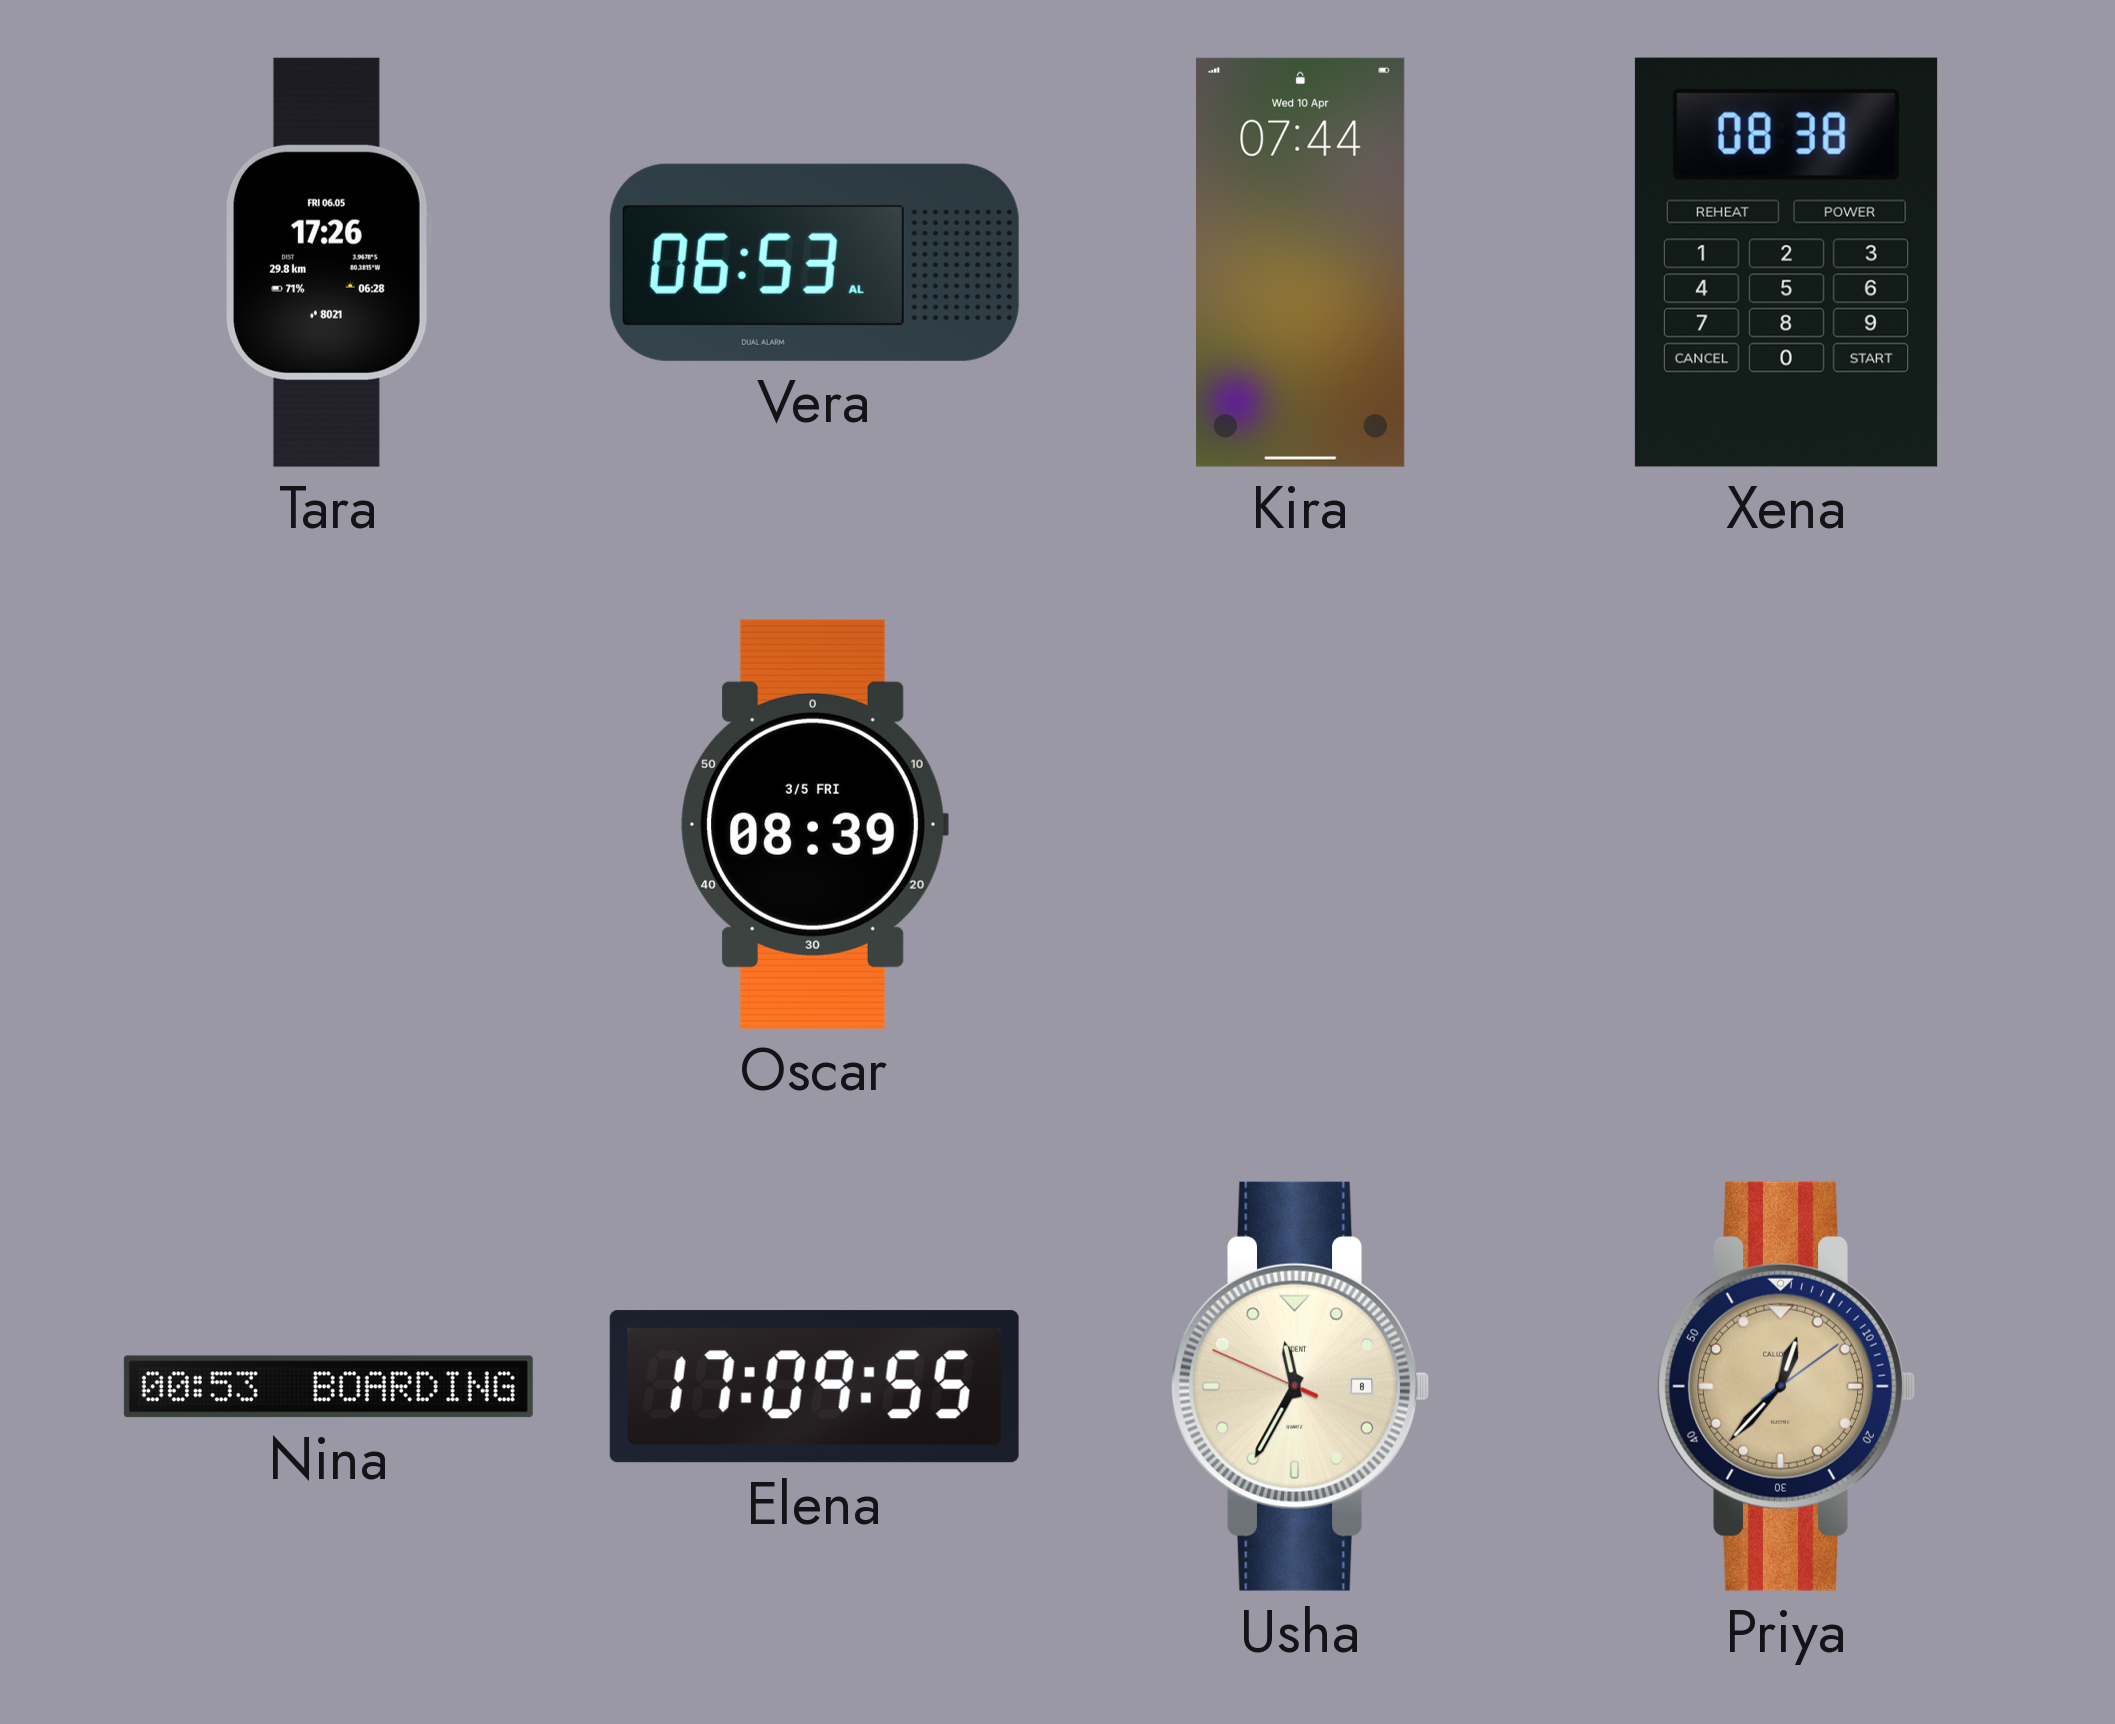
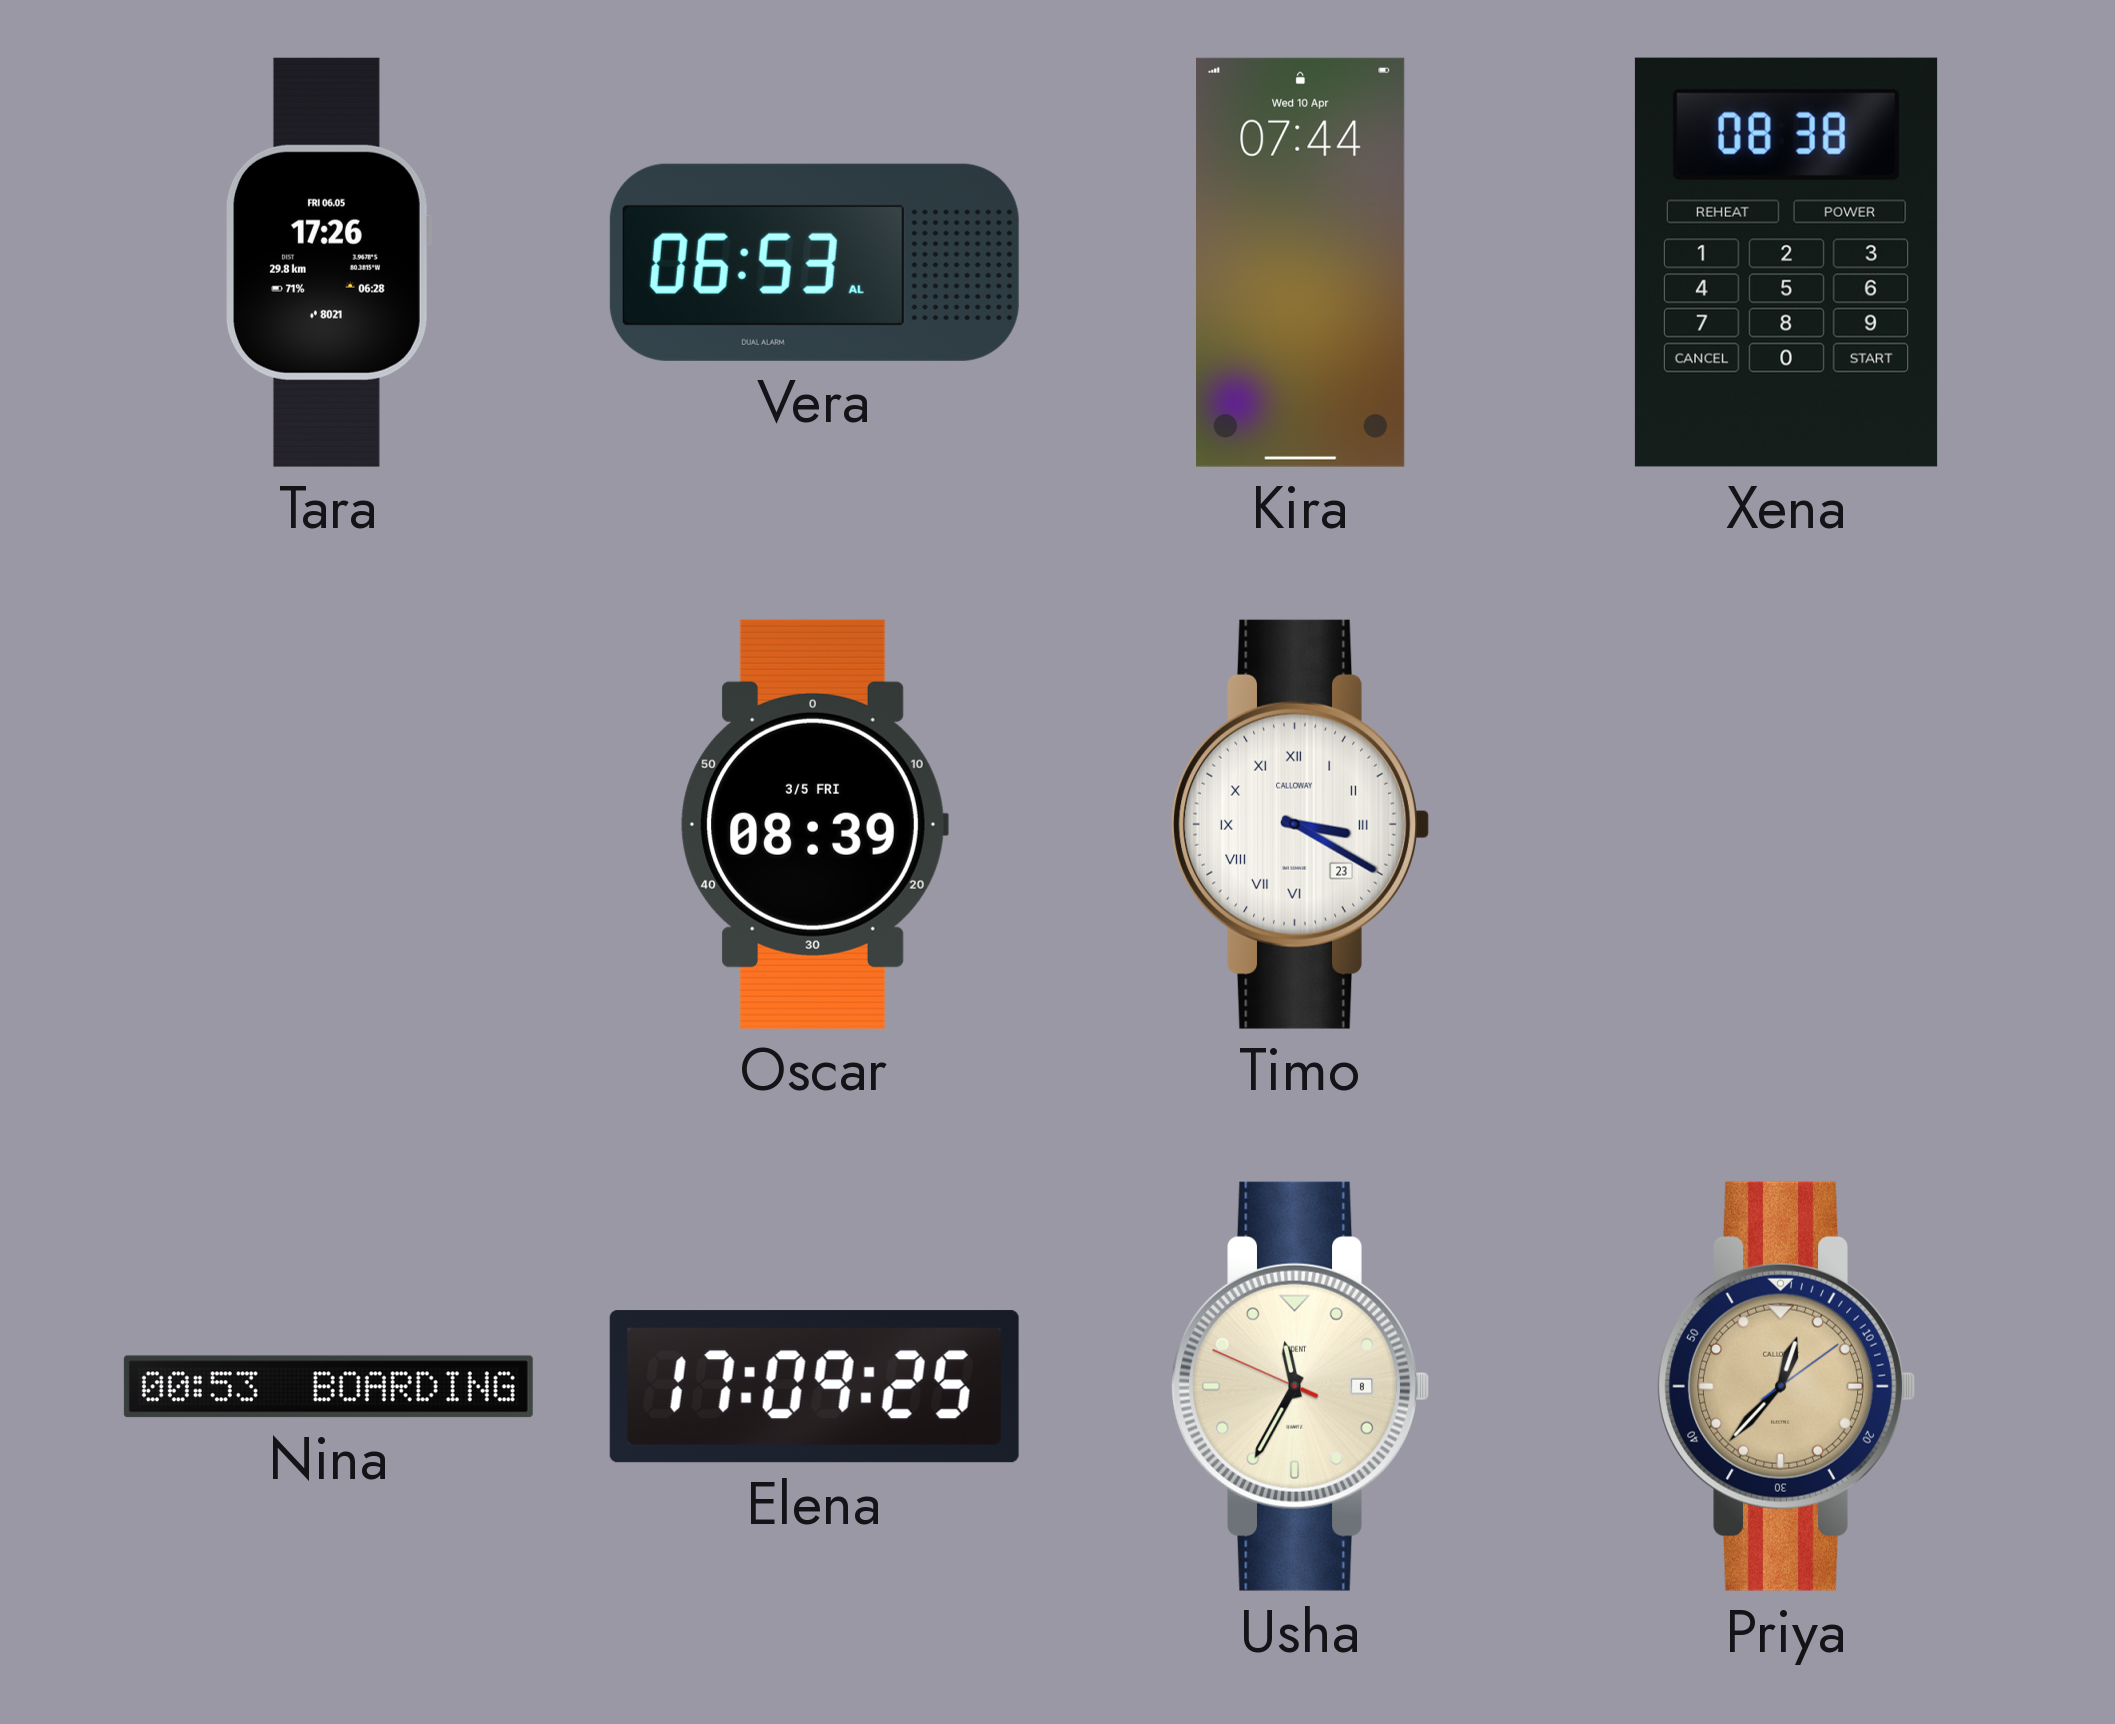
Timo: none -> 3:20 (1300, 824)
Elena: 17:09:55 -> 17:09:25 (814, 1387)
